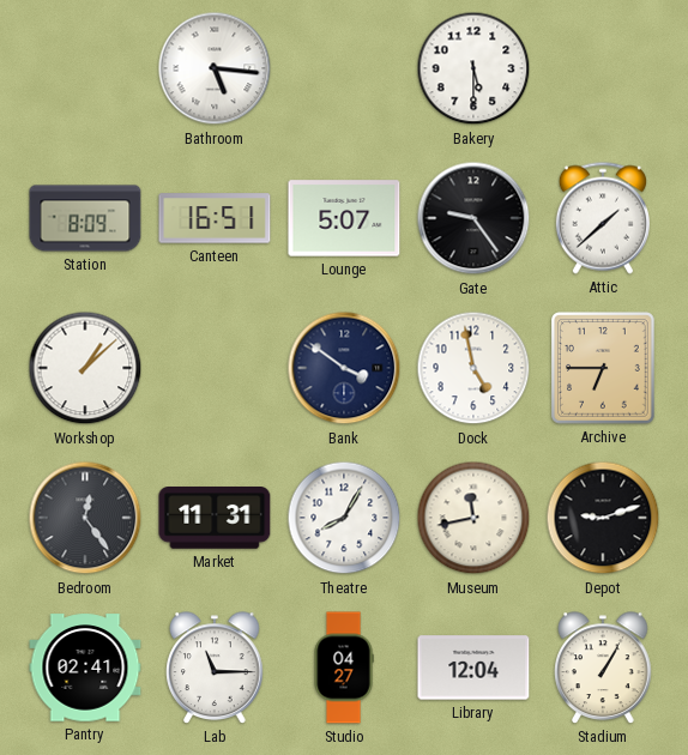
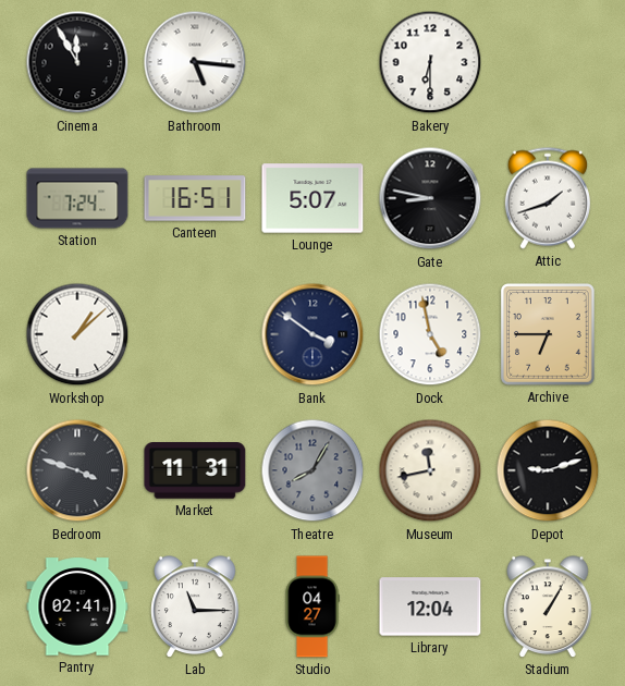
Cinema: none -> 11:55 (77, 62)
Bakery: 5:30 -> 6:30 (430, 62)
Station: 8:09 -> 7:24 (77, 198)
Gate: 9:24 -> 8:47 (430, 198)
Attic: 1:38 -> 1:42 (548, 198)
Bedroom: 12:24 -> 3:48 (77, 470)
Theatre dial: white -> grey (312, 470)
